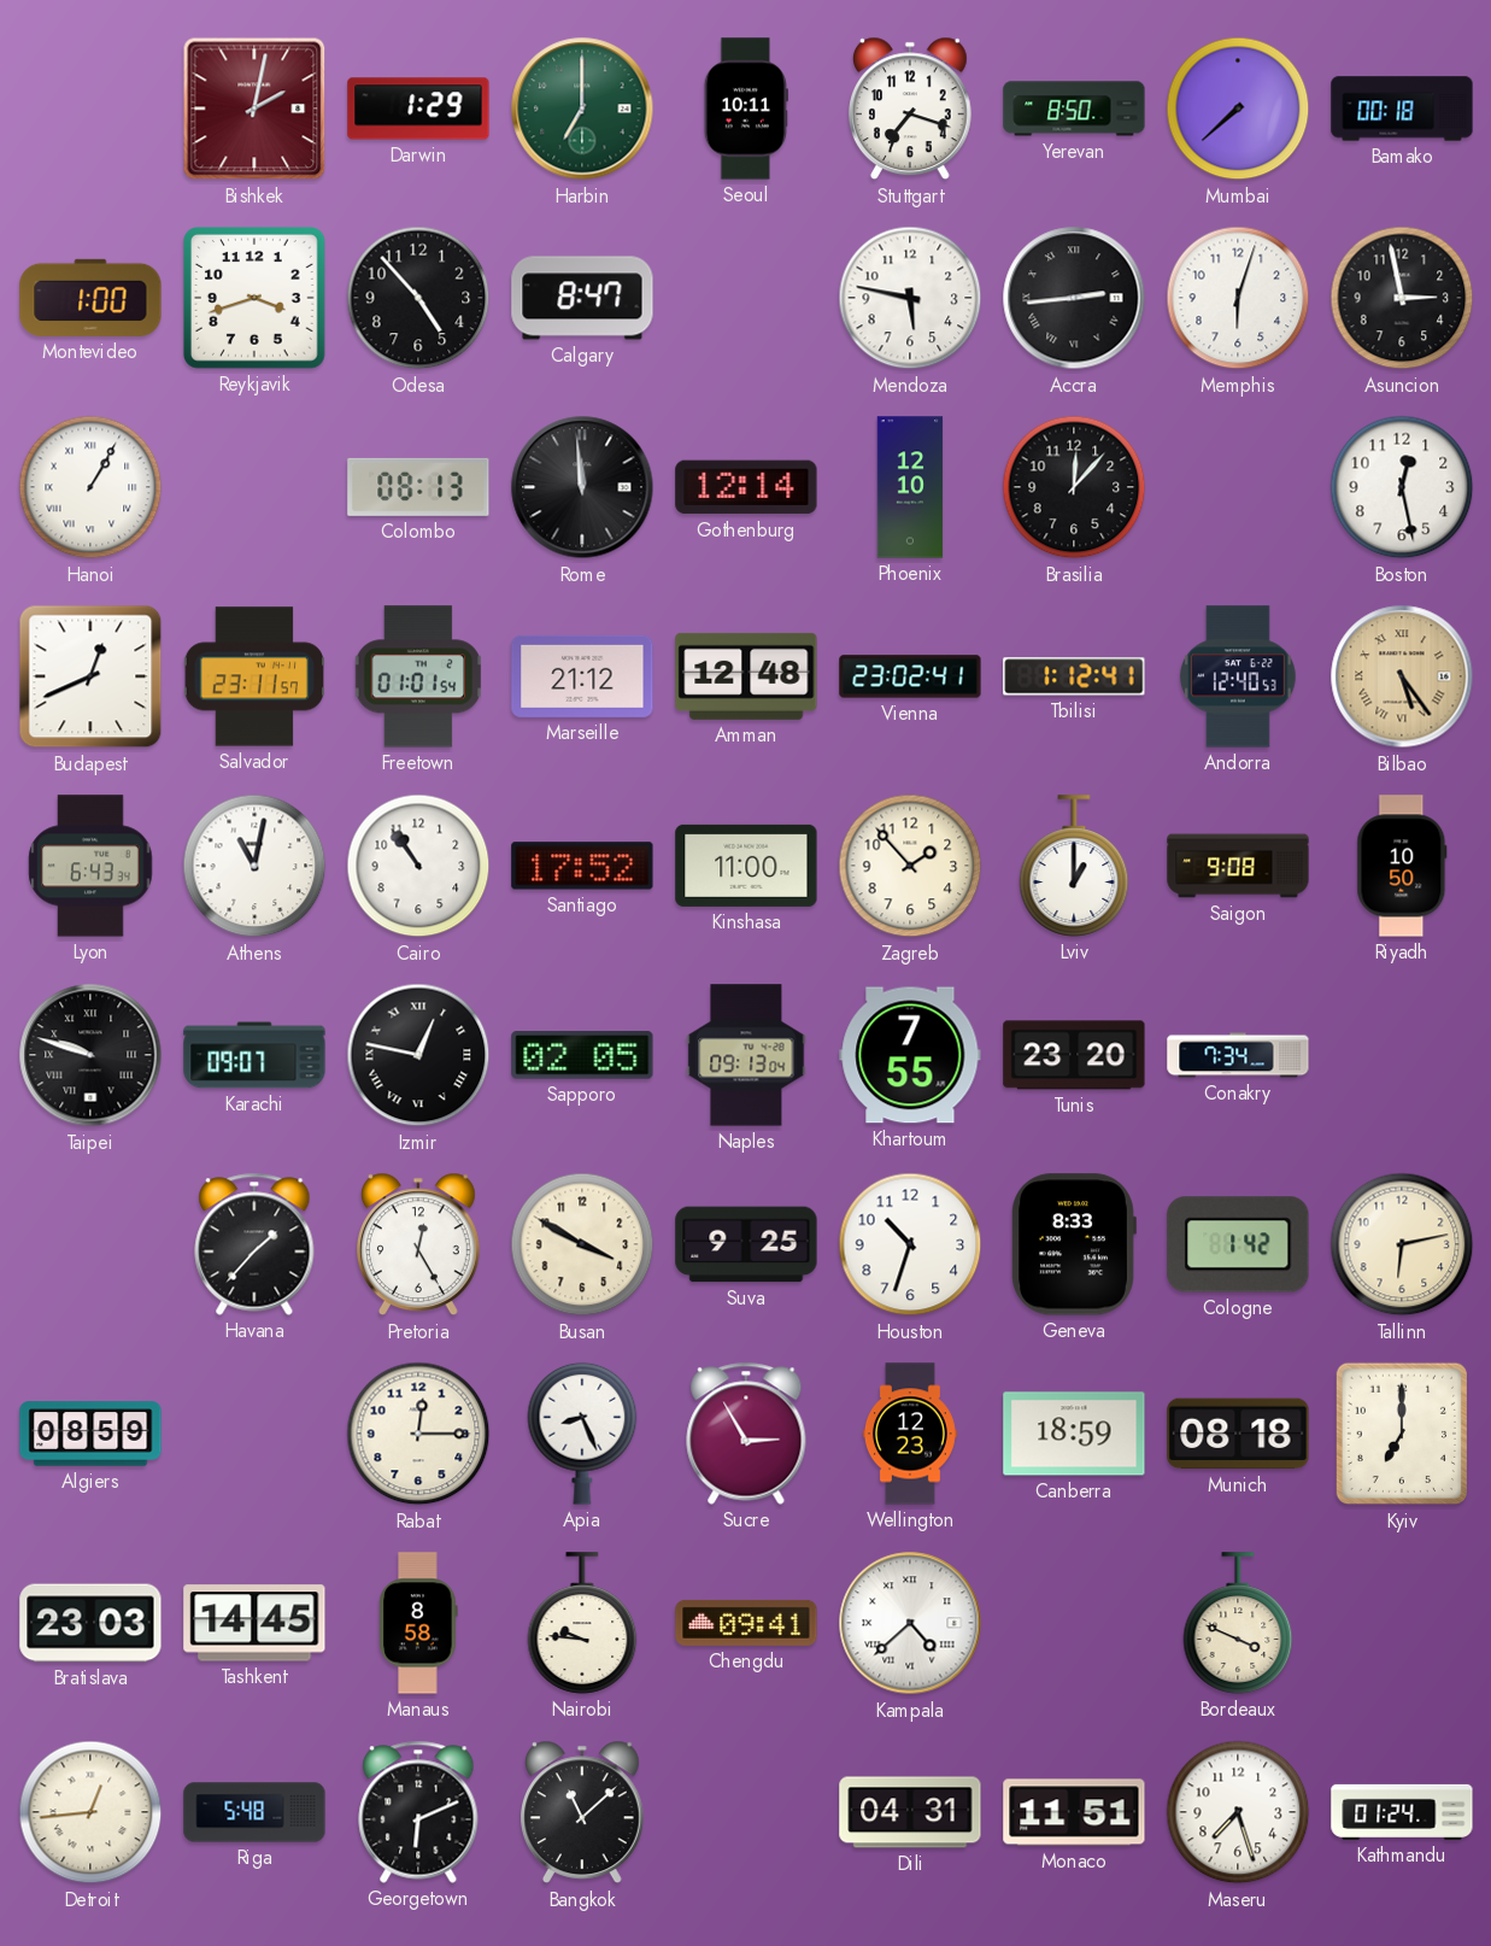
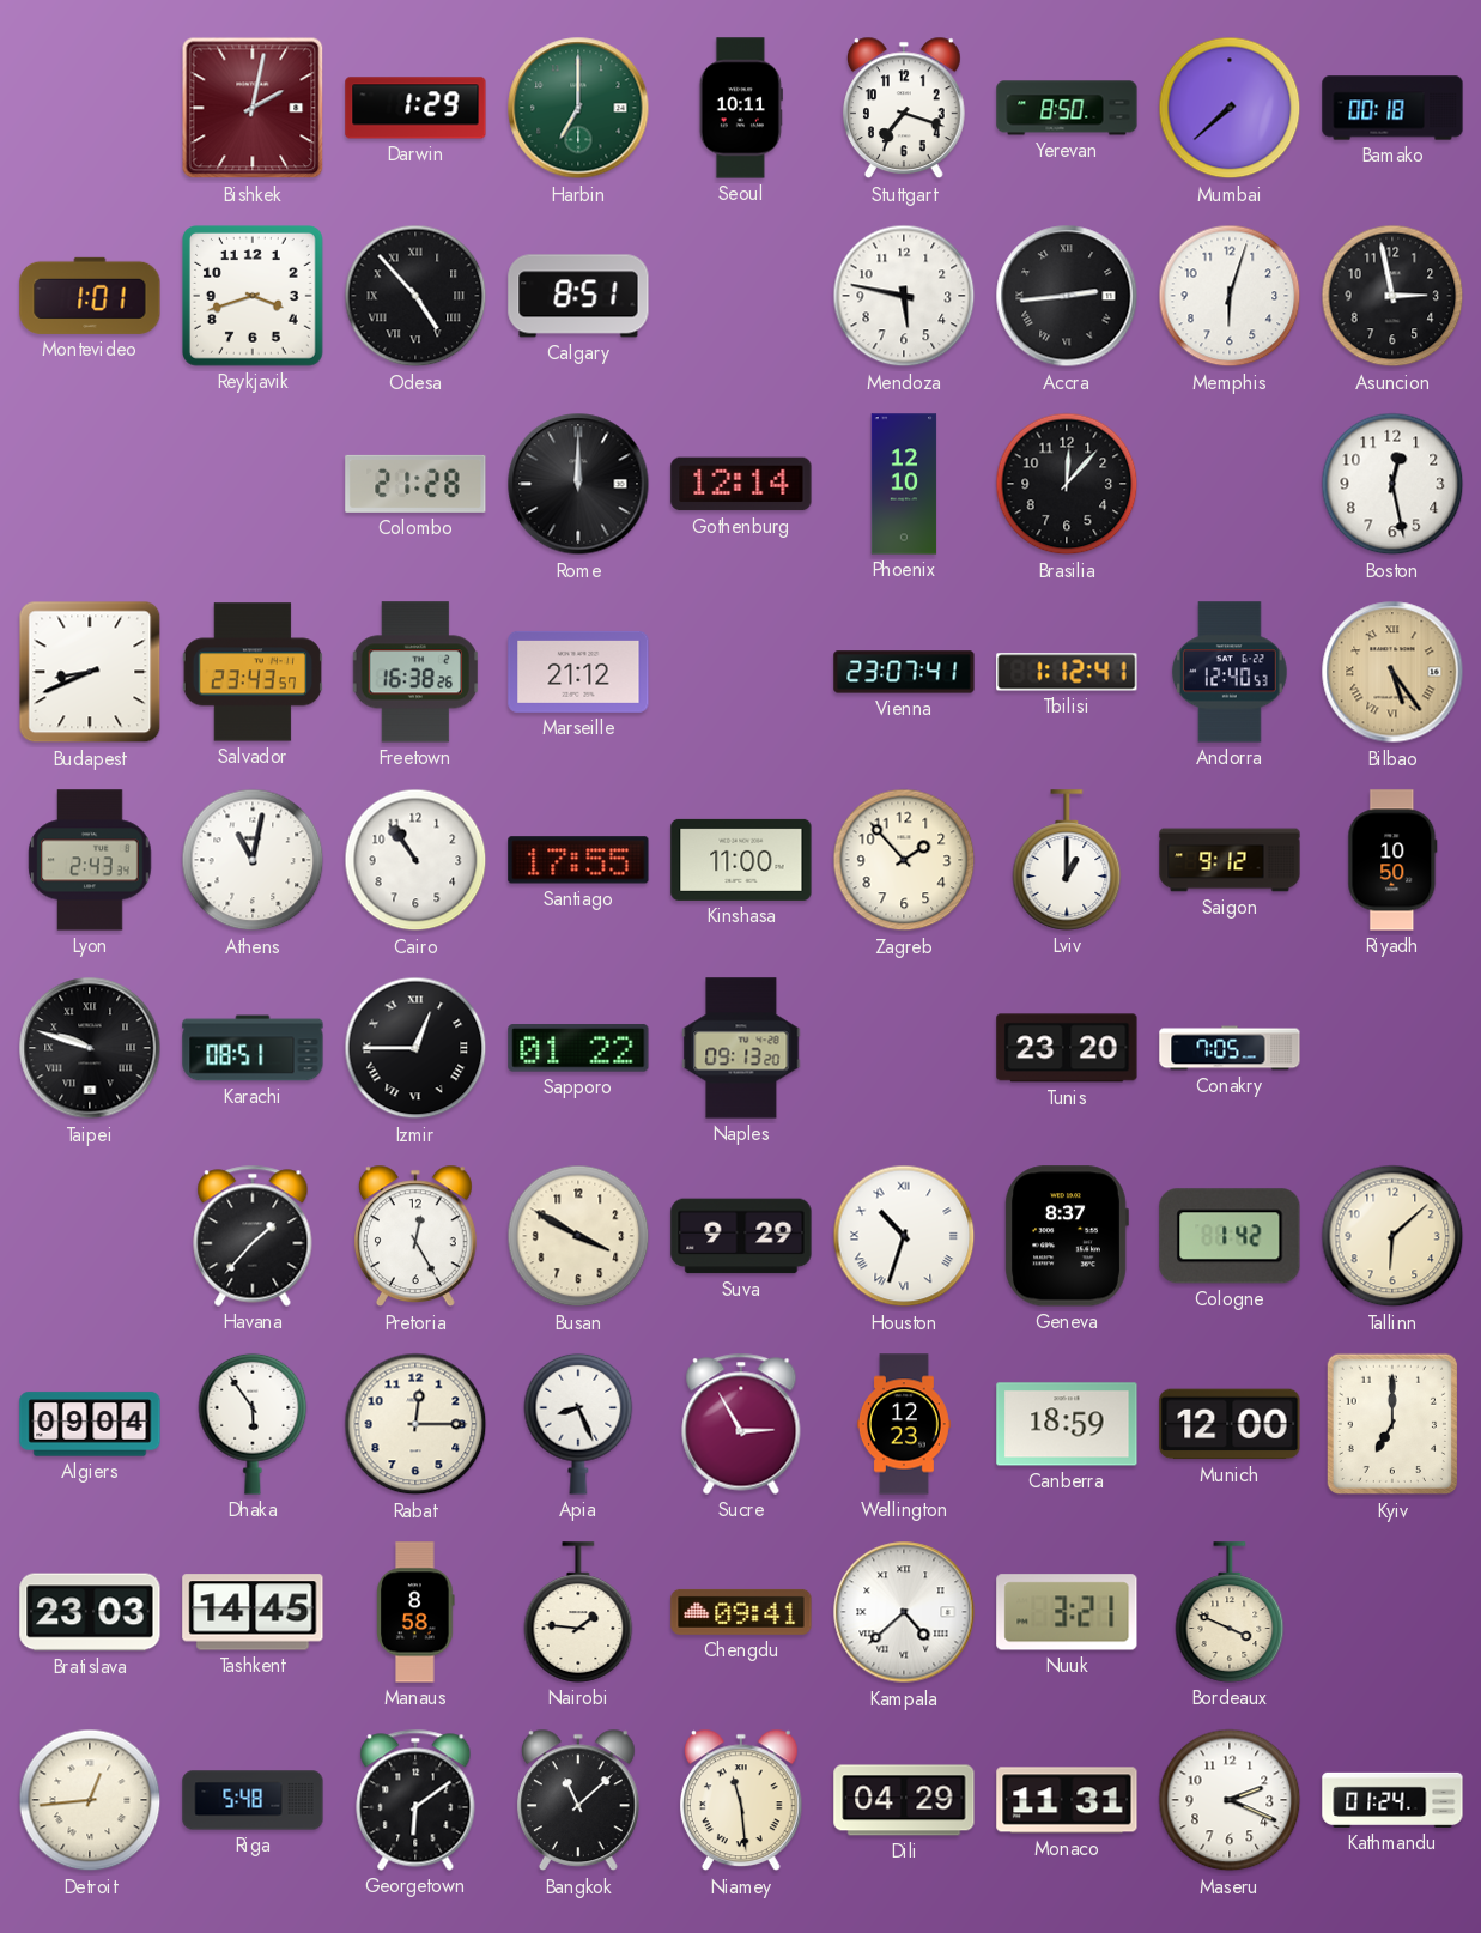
Montevideo: 1:00 -> 1:01 (90, 296)
Odesa numerals: Arabic -> Roman (415, 296)
Calgary: 8:47 -> 8:51 (578, 296)
Hanoi: 1:05 -> none (90, 487)
Colombo: 08:13 -> 21:28 (415, 484)
Rome: 11:59 -> 12:00 (578, 484)
Budapest: 12:41 -> 8:41 (90, 672)
Salvador: 23:11 -> 23:43 (253, 672)
Freetown: 01:01 -> 16:38 (414, 672)
Amman: 12:48 -> none (746, 676)
Vienna: 23:02 -> 23:07 (904, 672)
Lyon: 6:43 -> 2:43 (90, 860)
Santiago: 17:52 -> 17:55 (578, 860)
Saigon: 9:08 -> 9:12 (1230, 860)
Karachi: 09:07 -> 08:51 (253, 1048)
Izmir: 12:47 -> 12:45 (415, 1048)
Sapporo: 02:05 -> 01:22 (578, 1048)
Naples: 09:13:04 -> 09:13:20 (741, 1048)
Khartoum: 7:55 -> none (910, 1055)
Conakry: 7:34 -> 7:05 (1230, 1048)
Suva: 9:25 -> 9:29 (741, 1236)
Houston numerals: Arabic -> Roman (904, 1236)
Geneva: 8:33 -> 8:37 (1067, 1236)
Tallinn: 6:13 -> 6:08 (1392, 1236)
Algiers: 08:59 -> 09:04 (90, 1424)
Dhaka: none -> 5:54 (253, 1424)
Munich: 08:18 -> 12:00 (1230, 1424)
Nairobi: 9:46 -> 1:46 (578, 1612)
Nuuk: none -> 3:21 (1067, 1612)
Georgetown: 6:11 -> 6:09 (415, 1800)
Niamey: none -> 11:29 (741, 1800)
Dili: 04:31 -> 04:29 (904, 1800)
Monaco: 11:51 -> 11:31 (1067, 1800)
Maseru: 7:27 -> 2:19 (1230, 1800)
